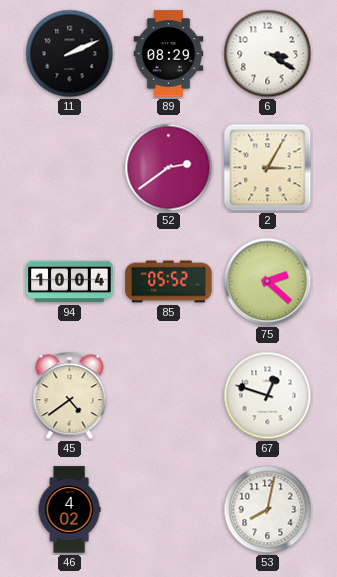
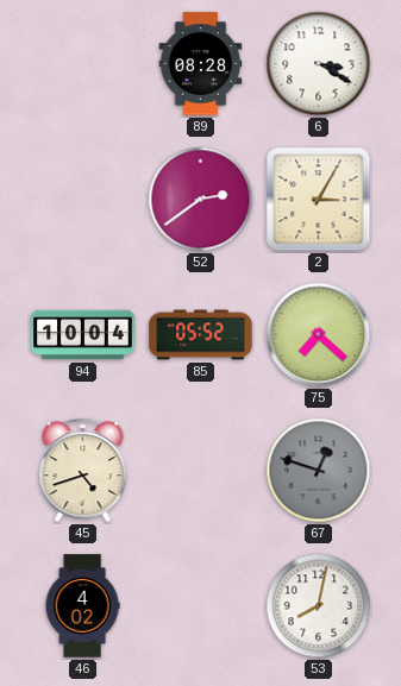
11: 2:11 -> none (70, 54)
89: 08:29 -> 08:28 (201, 64)
75: 2:22 -> 7:22 (319, 335)
45: 4:39 -> 4:42 (83, 471)
67 dial: white -> grey (319, 471)
